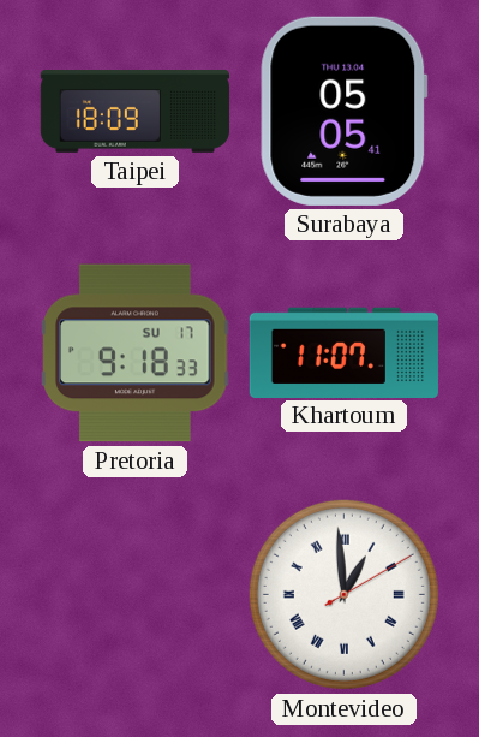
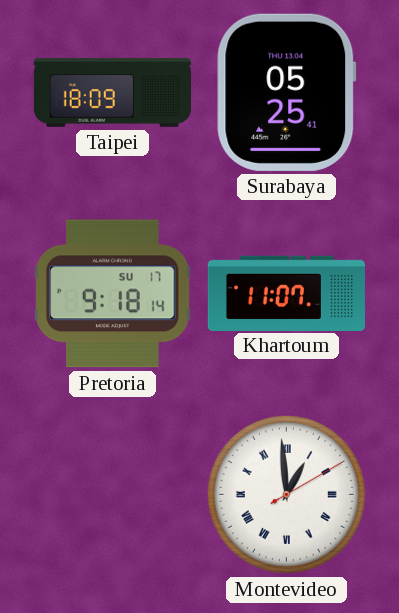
Surabaya: 05:05 -> 05:25 (287, 92)
Pretoria: 9:18:33 -> 9:18:14 (113, 294)
